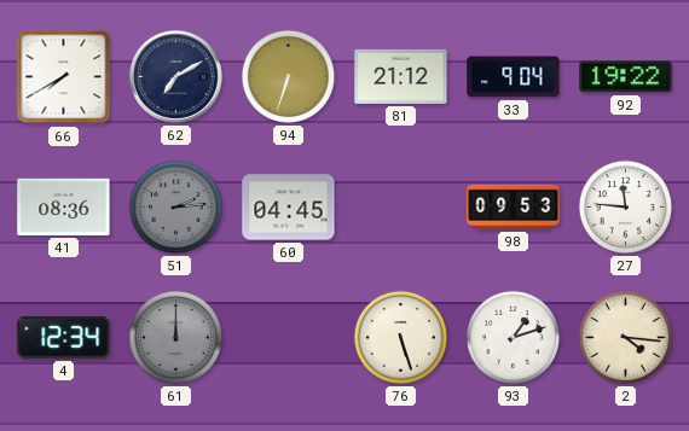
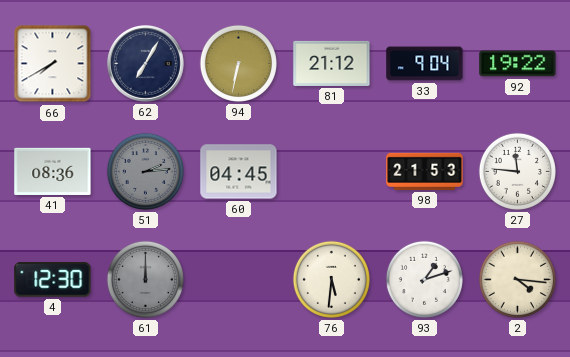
62: 7:10 -> 7:05 (146, 64)
94: 6:33 -> 6:32 (238, 63)
98: 09:53 -> 21:53 (425, 171)
4: 12:34 -> 12:30 (53, 280)
76: 5:27 -> 5:31 (331, 279)
